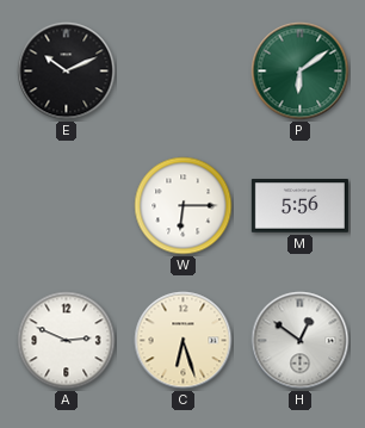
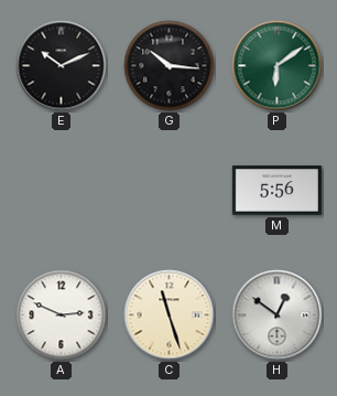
G: none -> 10:16 (170, 66)
W: 6:15 -> none (184, 206)
C: 6:27 -> 11:27 (170, 315)
